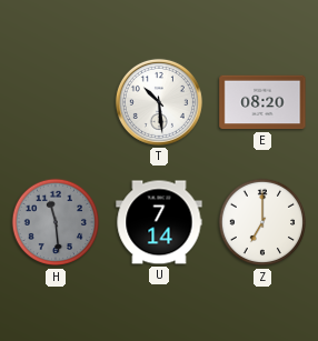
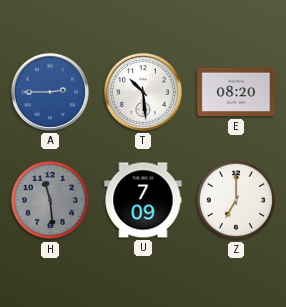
A: none -> 2:45 (50, 92)
U: 7:14 -> 7:09 (143, 200)
